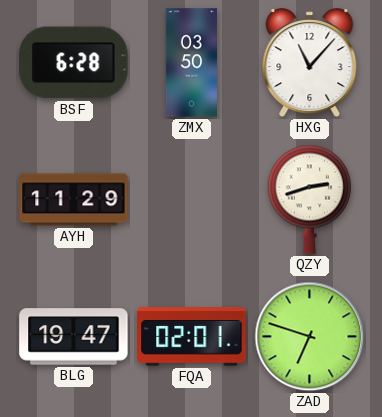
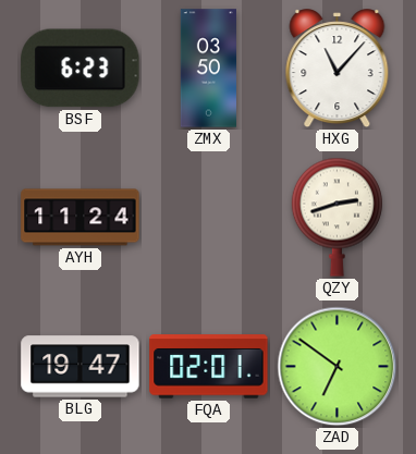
BSF: 6:28 -> 6:23 (81, 69)
AYH: 11:29 -> 11:24 (81, 218)
ZAD: 6:48 -> 6:51 (338, 367)
